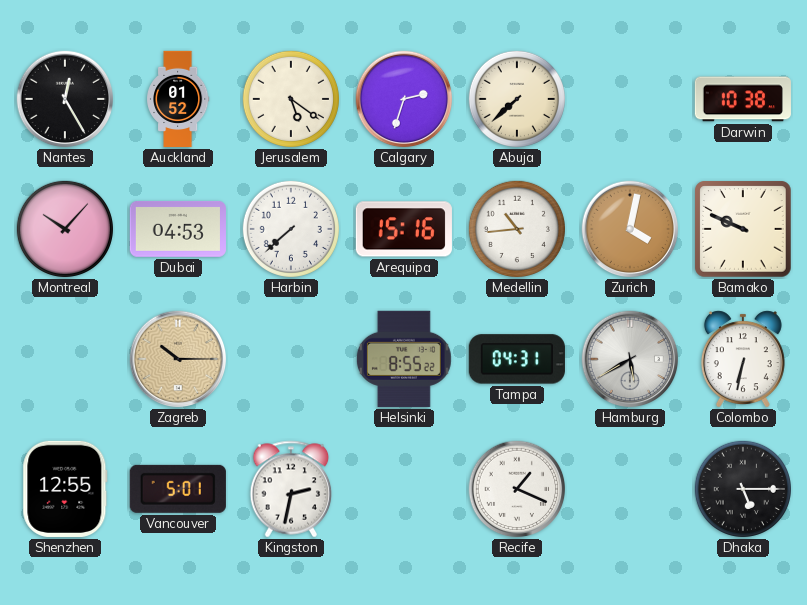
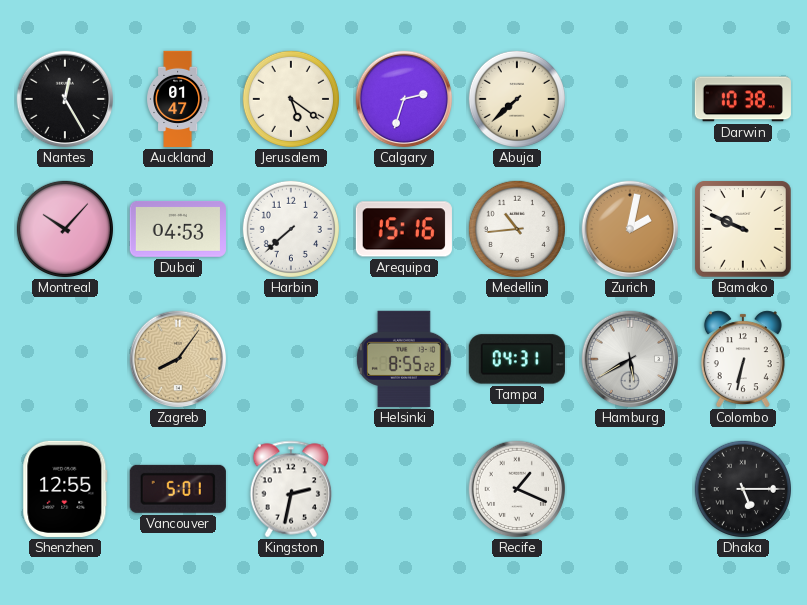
Auckland: 01:52 -> 01:47 (179, 99)
Zurich: 4:02 -> 2:02 (630, 229)
Zagreb: 10:15 -> 8:06 (178, 359)
